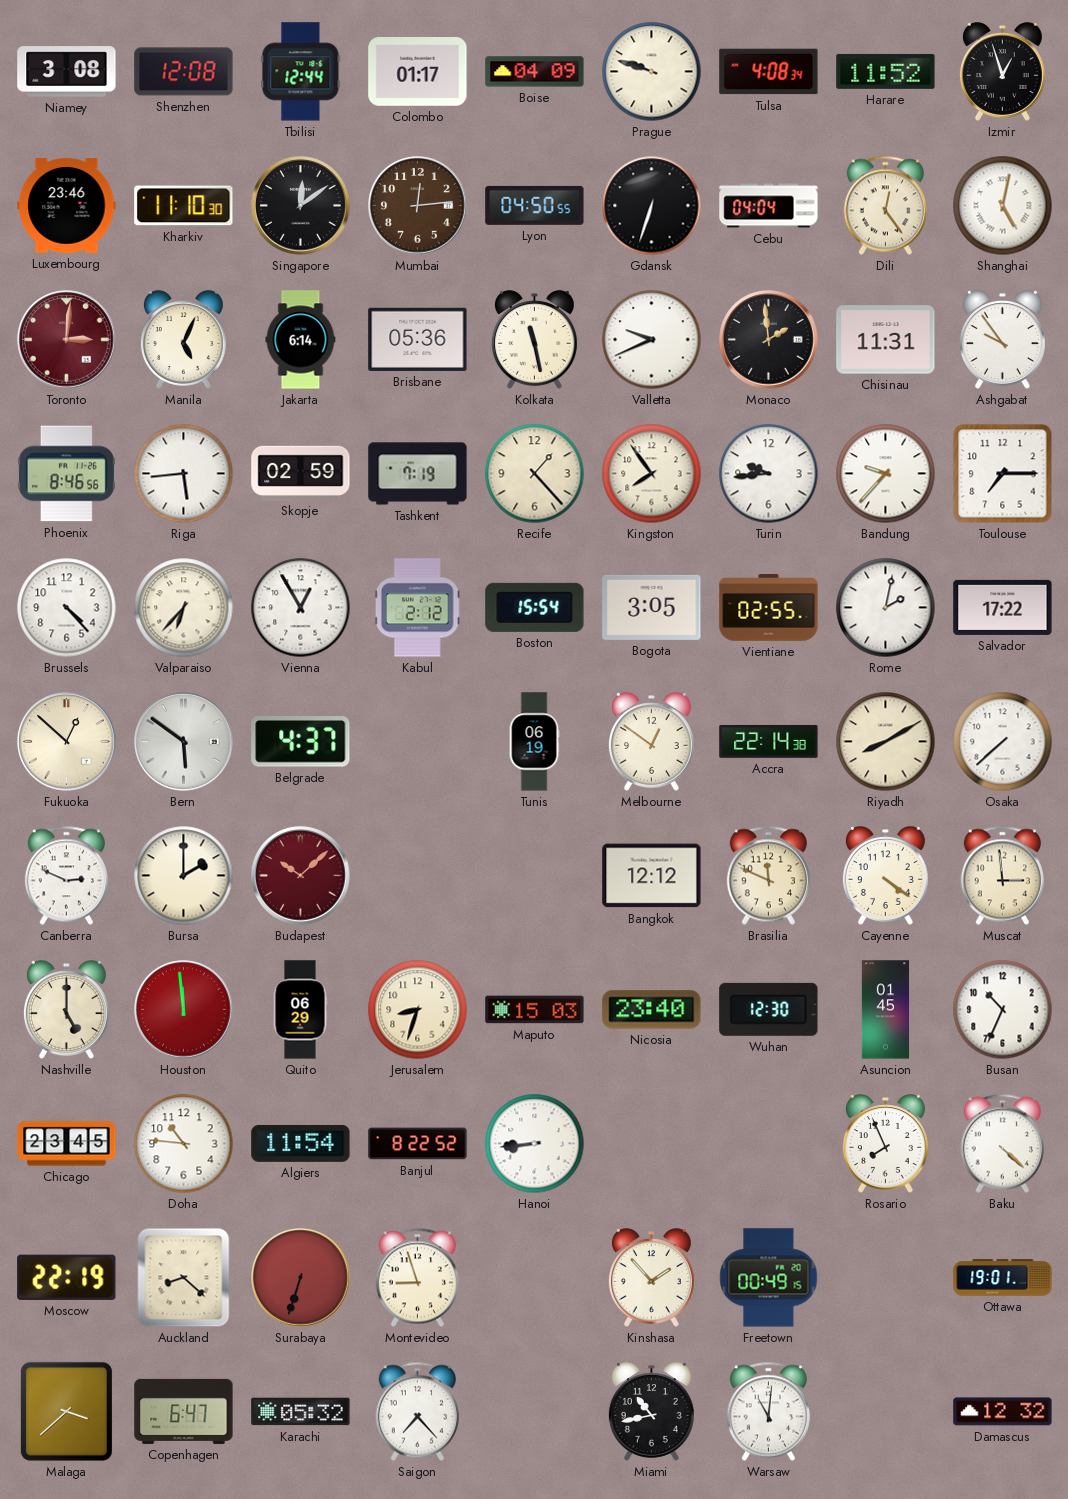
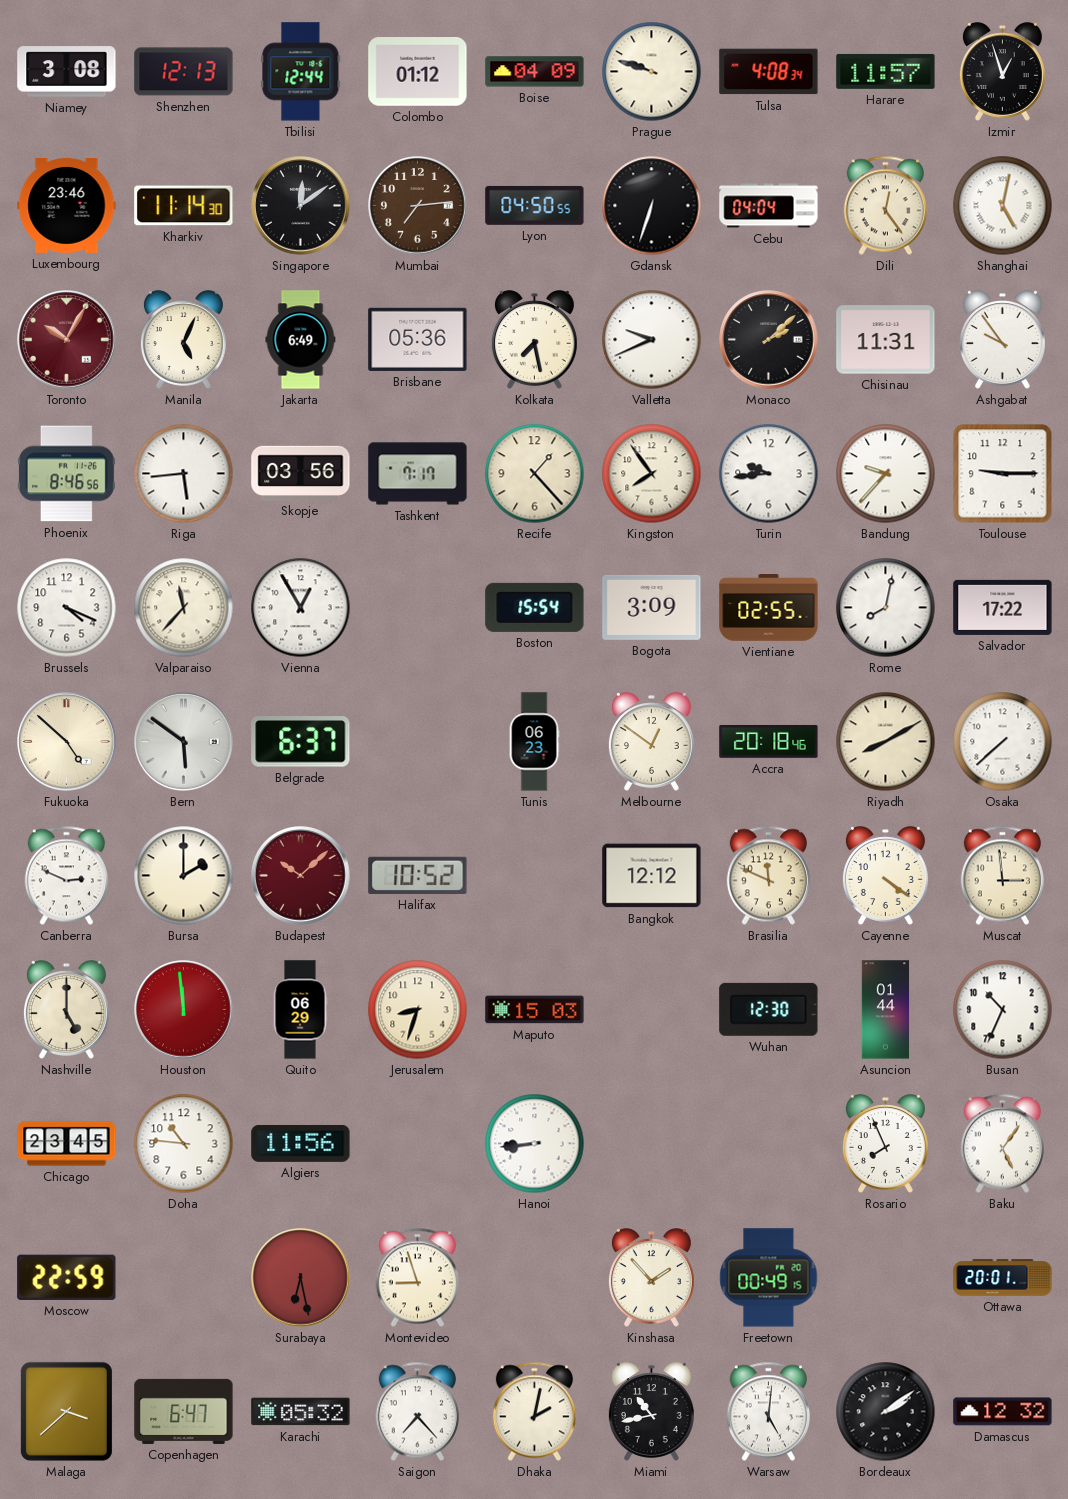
Shenzhen: 12:08 -> 12:13 (184, 72)
Colombo: 01:17 -> 01:12 (418, 72)
Harare: 11:52 -> 11:57 (886, 71)
Kharkiv: 11:10 -> 11:14 (184, 206)
Mumbai: 12:14 -> 7:14 (418, 206)
Toronto: 3:01 -> 10:05 (67, 340)
Jakarta: 6:14 -> 6:49 (301, 340)
Kolkata: 11:28 -> 7:28 (534, 340)
Monaco: 1:59 -> 2:08 (769, 340)
Skopje: 02:59 -> 03:56 (301, 473)
Tashkent: 7:19 -> 7:17 (418, 474)
Toulouse: 7:15 -> 9:15 (1003, 474)
Brussels: 4:23 -> 4:19 (67, 608)
Valparaiso: 6:37 -> 11:37 (184, 608)
Kabul: 2:12 -> none (417, 608)
Bogota: 3:05 -> 3:09 (652, 607)
Rome: 2:02 -> 8:02 (886, 608)
Fukuoka: 12:52 -> 4:52 (67, 742)
Belgrade: 4:37 -> 6:37 (301, 742)
Tunis: 06:19 -> 06:23 (534, 742)
Accra: 22:14 -> 20:18 (769, 741)
Halifax: none -> 10:52 (418, 875)
Nicosia: 23:40 -> none (652, 1010)
Asuncion: 01:45 -> 01:44 (886, 1010)
Algiers: 11:54 -> 11:56 (301, 1143)
Banjul: 8:22 -> none (418, 1144)
Baku: 4:22 -> 5:06 (1002, 1144)
Moscow: 22:19 -> 22:59 (67, 1277)
Auckland: 8:22 -> none (184, 1278)
Surabaya: 6:33 -> 6:28 (301, 1278)
Ottawa: 19:01 -> 20:01 (1003, 1278)
Dhaka: none -> 2:02 (534, 1412)
Warsaw: 11:01 -> 5:01 (768, 1412)
Bordeaux: none -> 2:09 (886, 1412)
